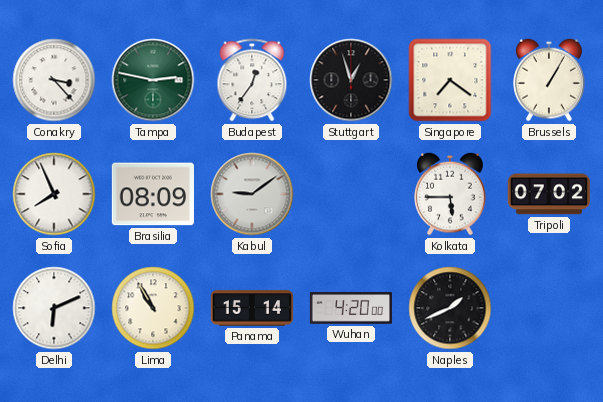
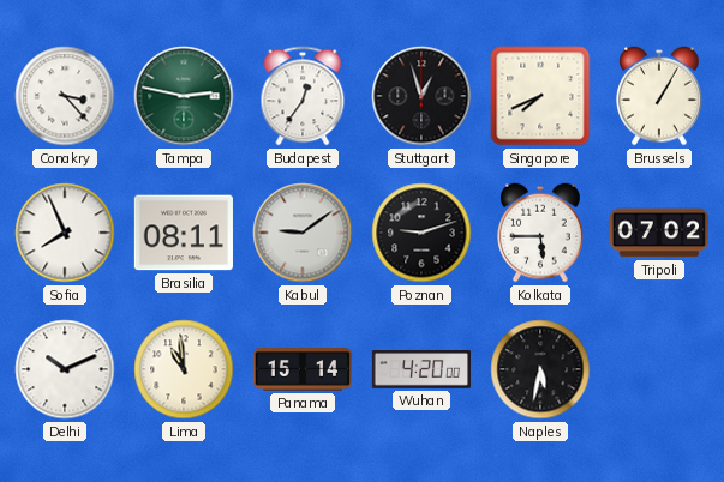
Singapore: 7:21 -> 7:41 (540, 96)
Brasilia: 08:09 -> 08:11 (184, 233)
Poznan: none -> 9:12 (421, 233)
Delhi: 6:11 -> 10:11 (65, 369)
Lima: 10:55 -> 10:59 (184, 369)
Naples: 1:41 -> 5:32 (540, 369)
